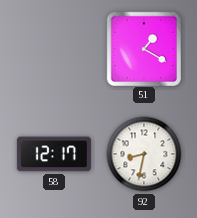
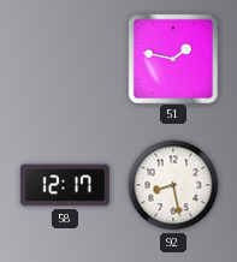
51: 1:20 -> 1:47 (172, 58)
92: 8:32 -> 8:28 (173, 185)
